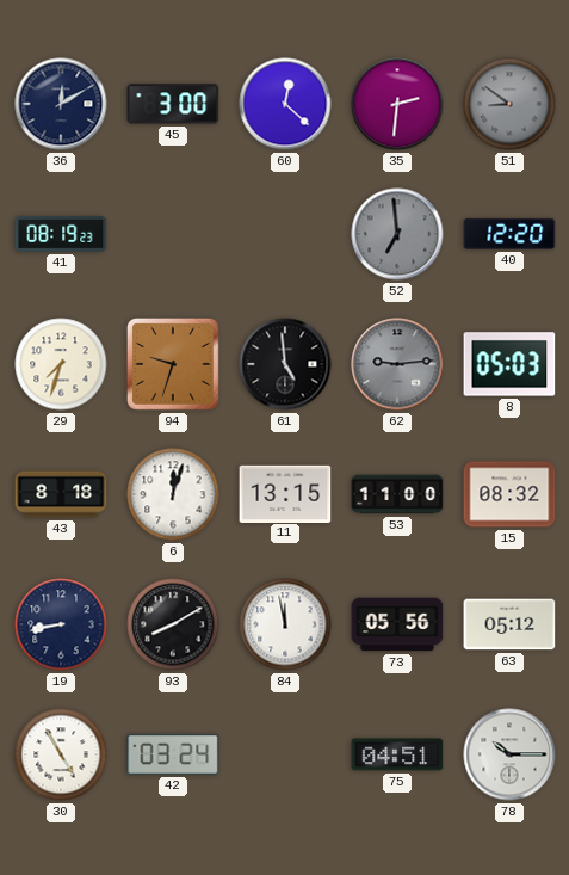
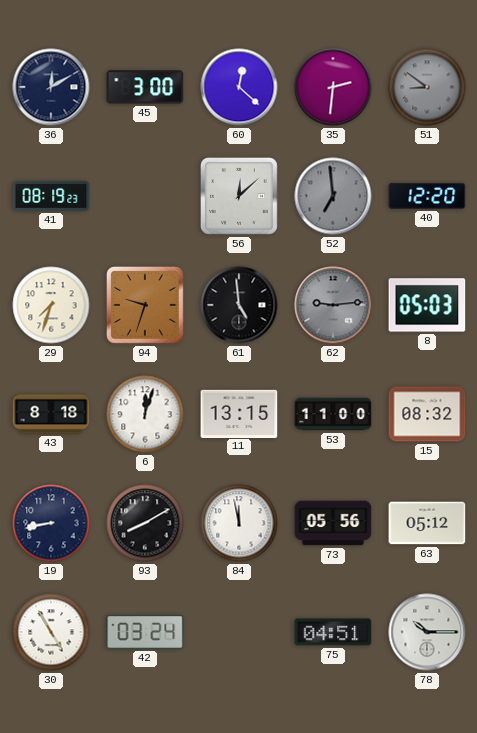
56: none -> 12:08 (240, 197)
